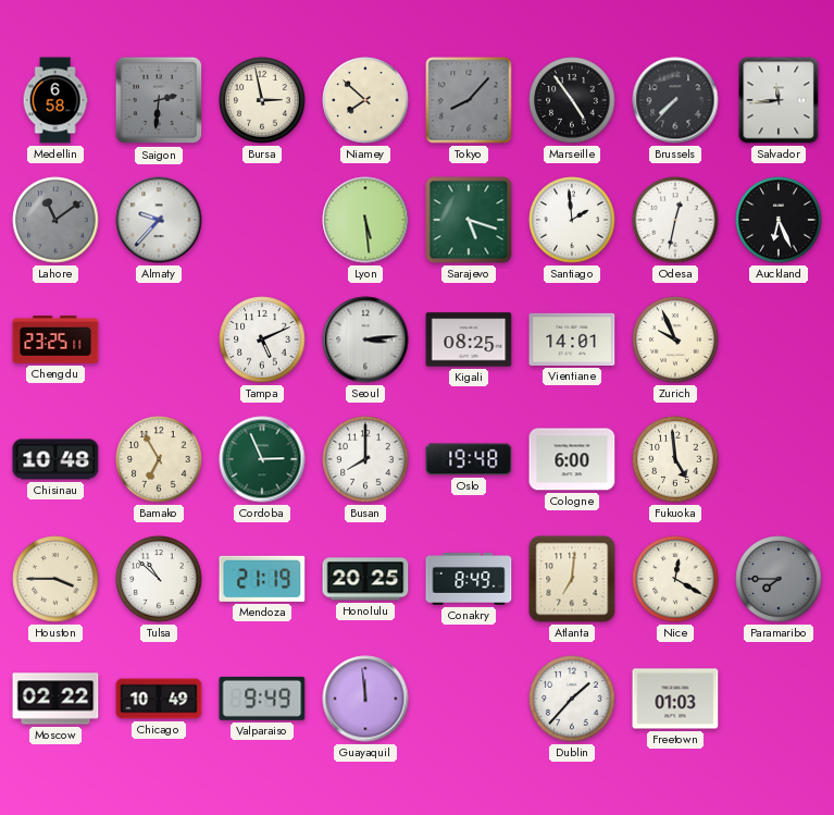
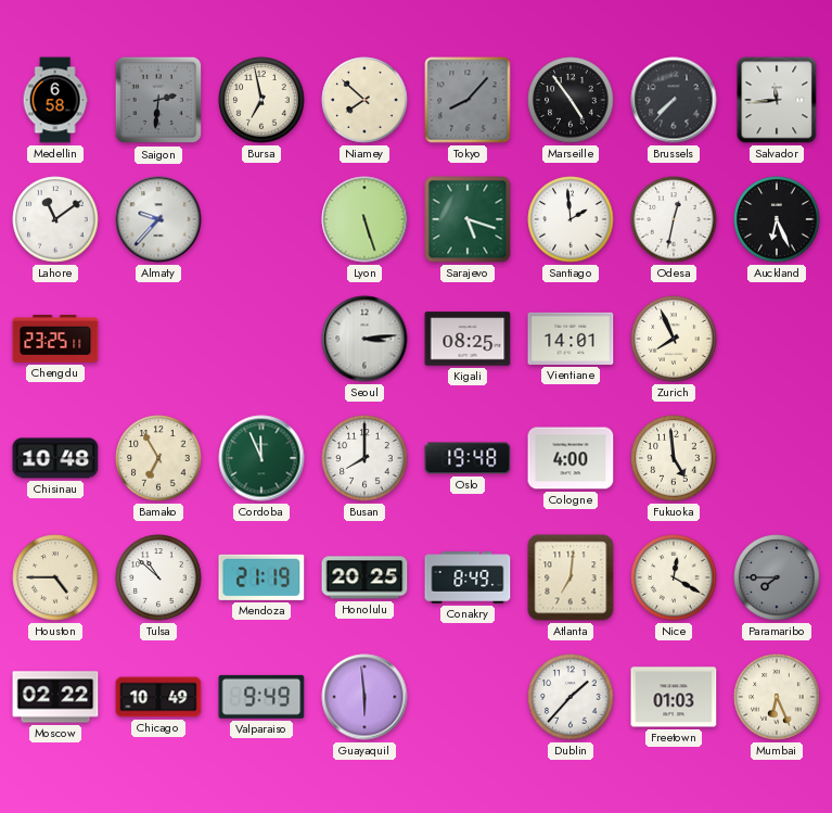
Bursa: 2:58 -> 6:58 (261, 100)
Lahore dial: grey -> white (55, 219)
Lyon: 5:29 -> 5:27 (364, 219)
Tampa: 5:11 -> none (262, 339)
Zurich: 9:56 -> 7:56 (674, 339)
Cordoba: 2:56 -> 11:56 (261, 458)
Cologne: 6:00 -> 4:00 (571, 458)
Houston: 3:45 -> 4:45 (55, 577)
Guayaquil: 11:59 -> 5:59 (364, 697)
Mumbai: none -> 6:26 (777, 697)
